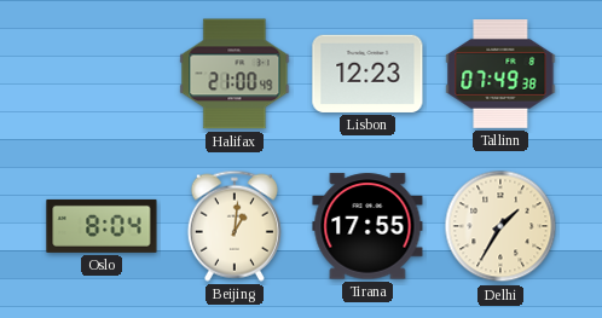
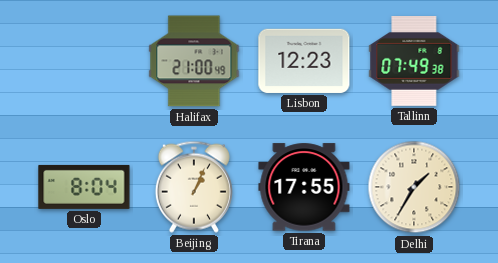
Beijing: 1:01 -> 1:04 (194, 187)
